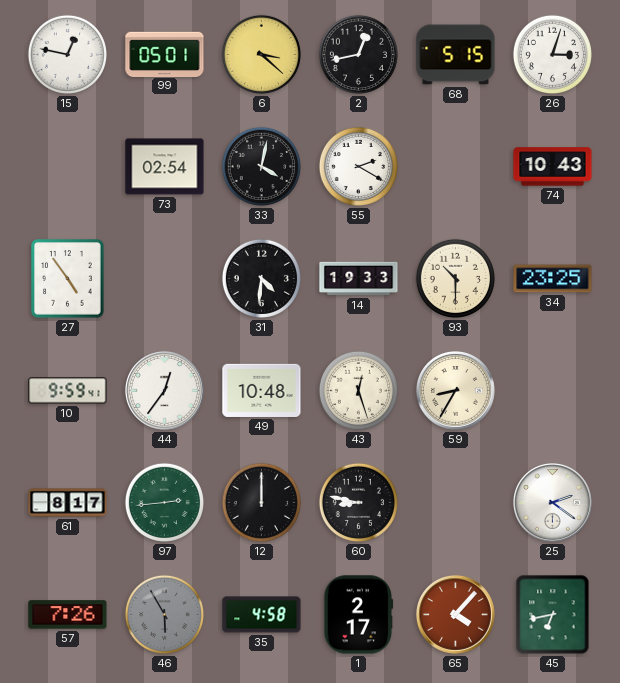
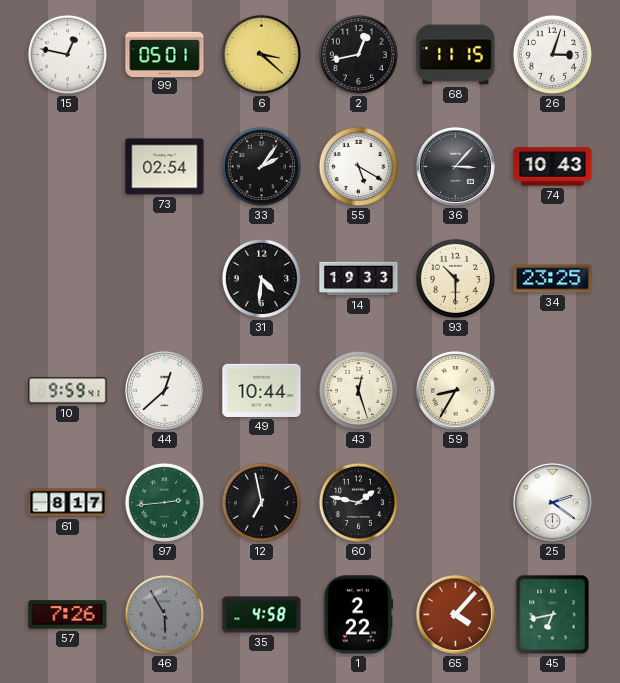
68: 5:15 -> 11:15 (456, 55)
33: 4:02 -> 2:06 (261, 166)
55: 2:20 -> 5:20 (358, 166)
36: none -> 3:07 (455, 166)
27: 4:54 -> none (68, 279)
44: 12:36 -> 12:38 (164, 390)
49: 10:48 -> 10:44 (262, 390)
12: 12:00 -> 6:58 (261, 502)
60: 8:47 -> 1:47 (358, 502)
1: 2:17 -> 2:22 (359, 615)
